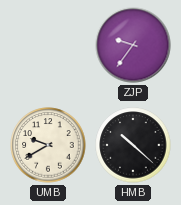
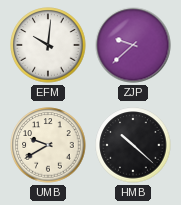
EFM: none -> 10:01 (48, 45)
ZJP: 9:36 -> 9:38 (133, 45)
